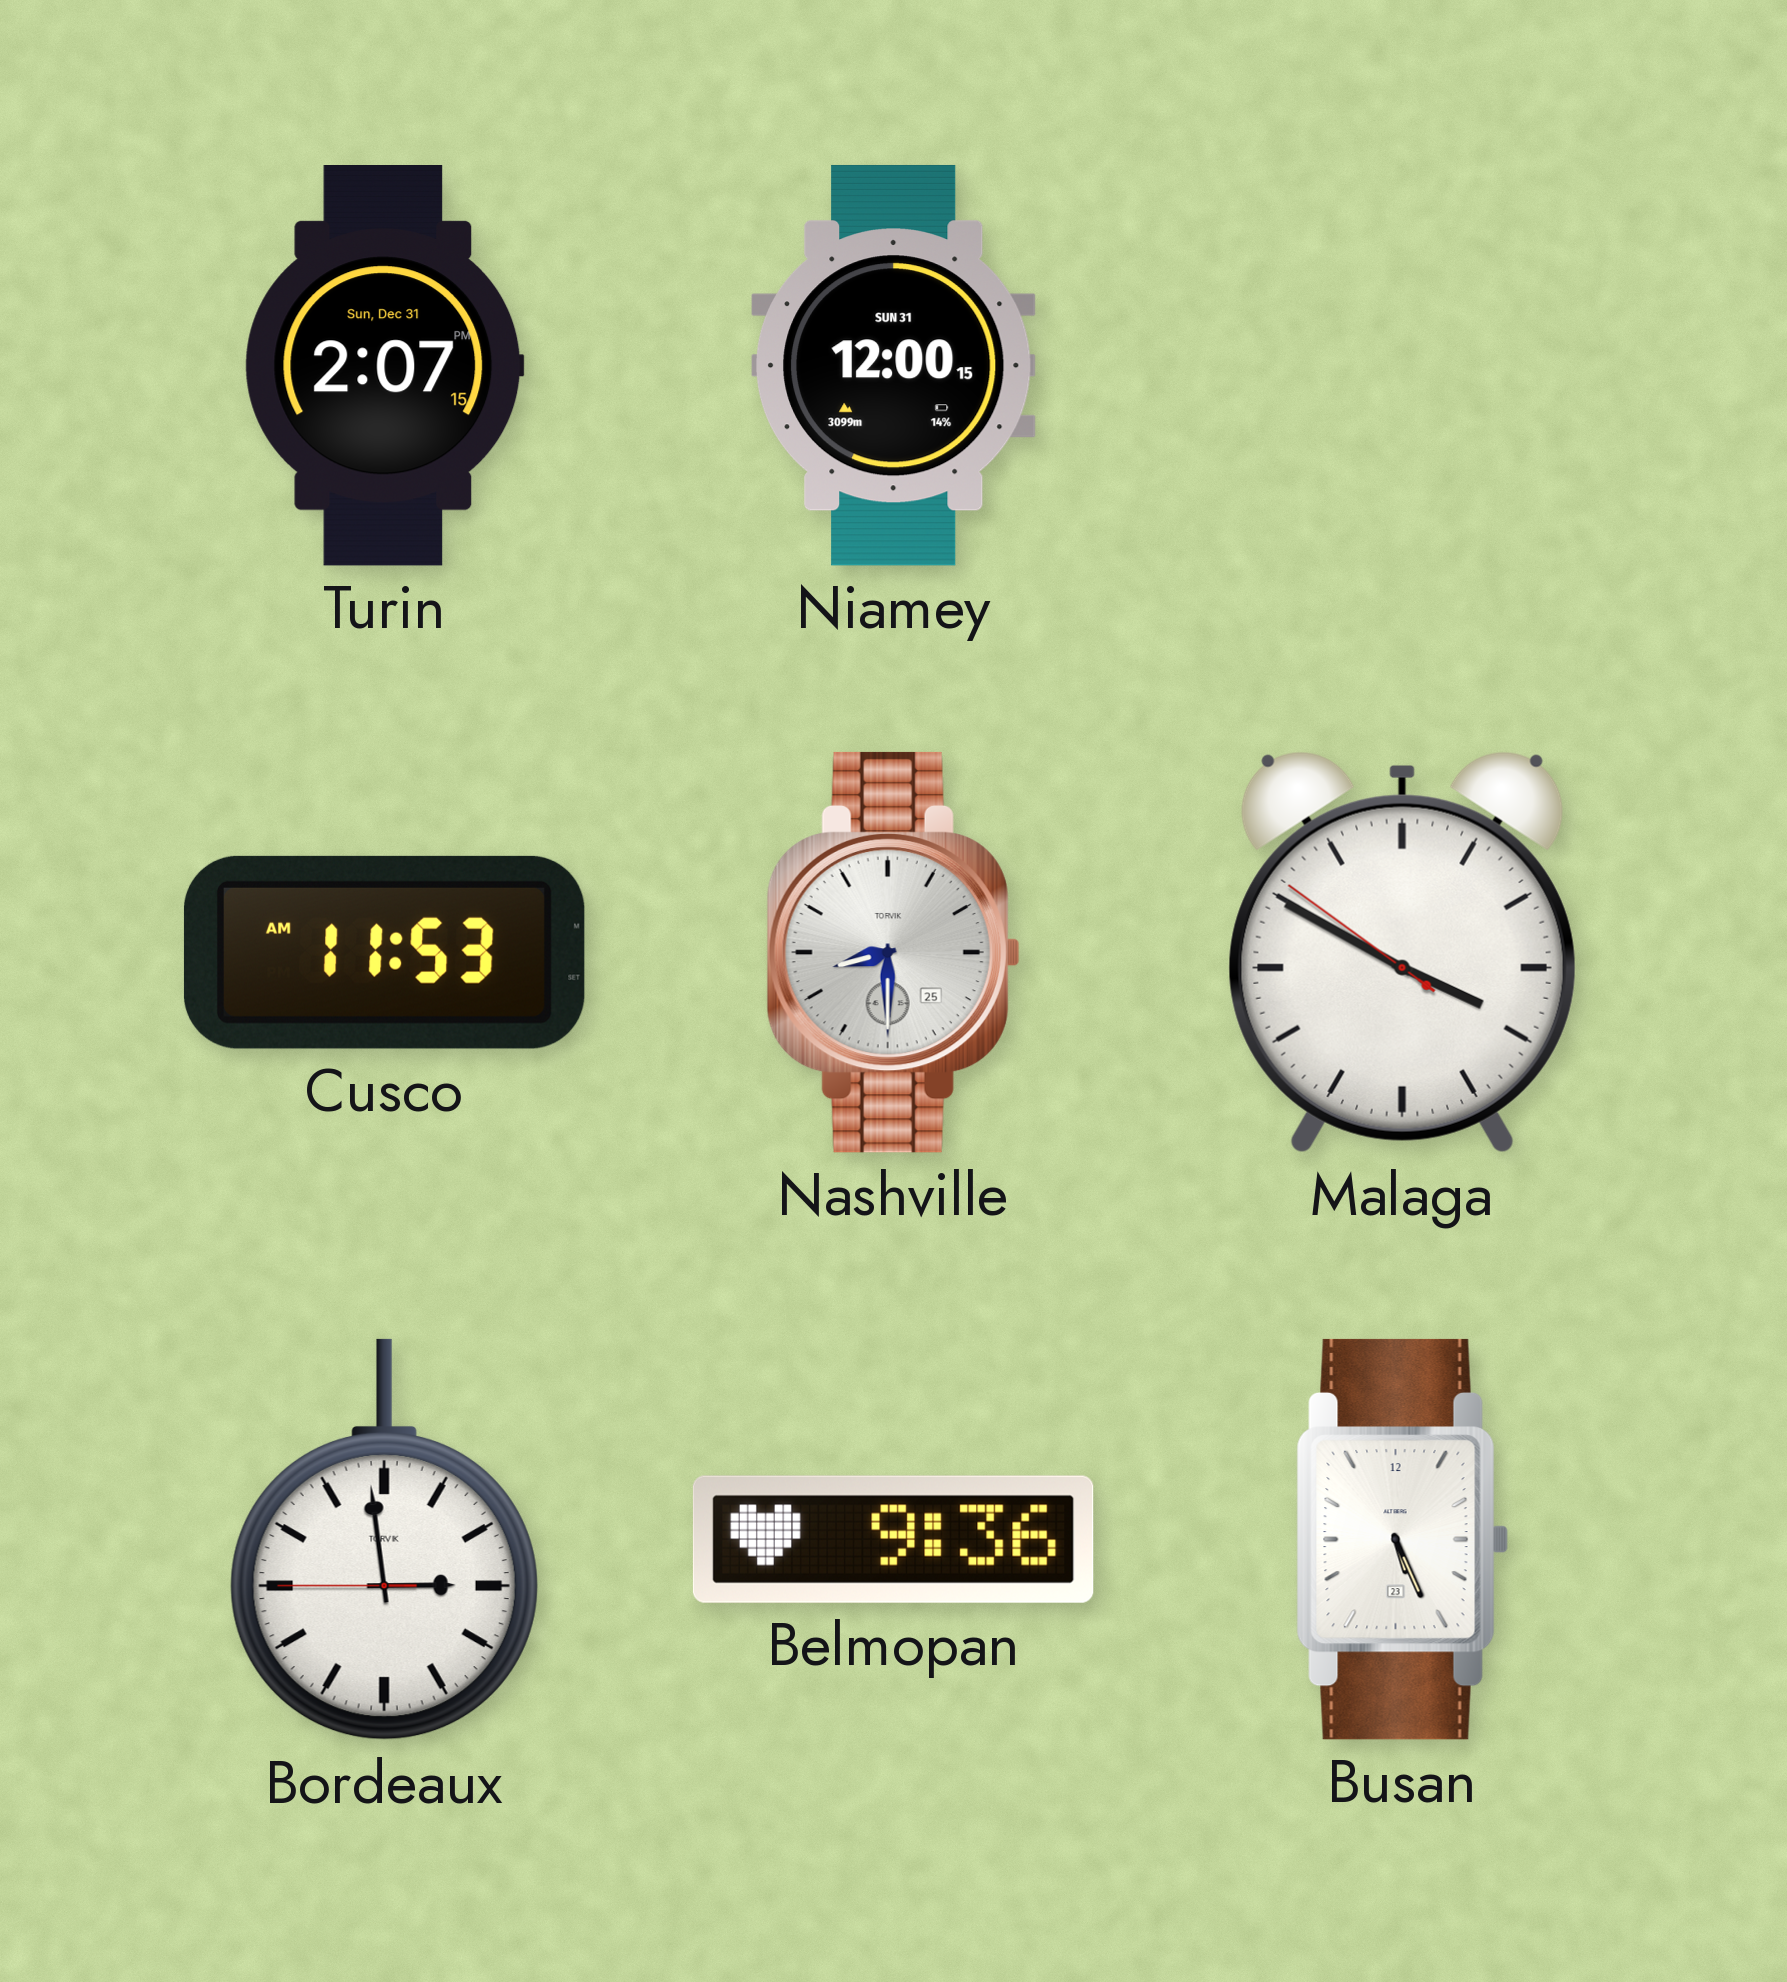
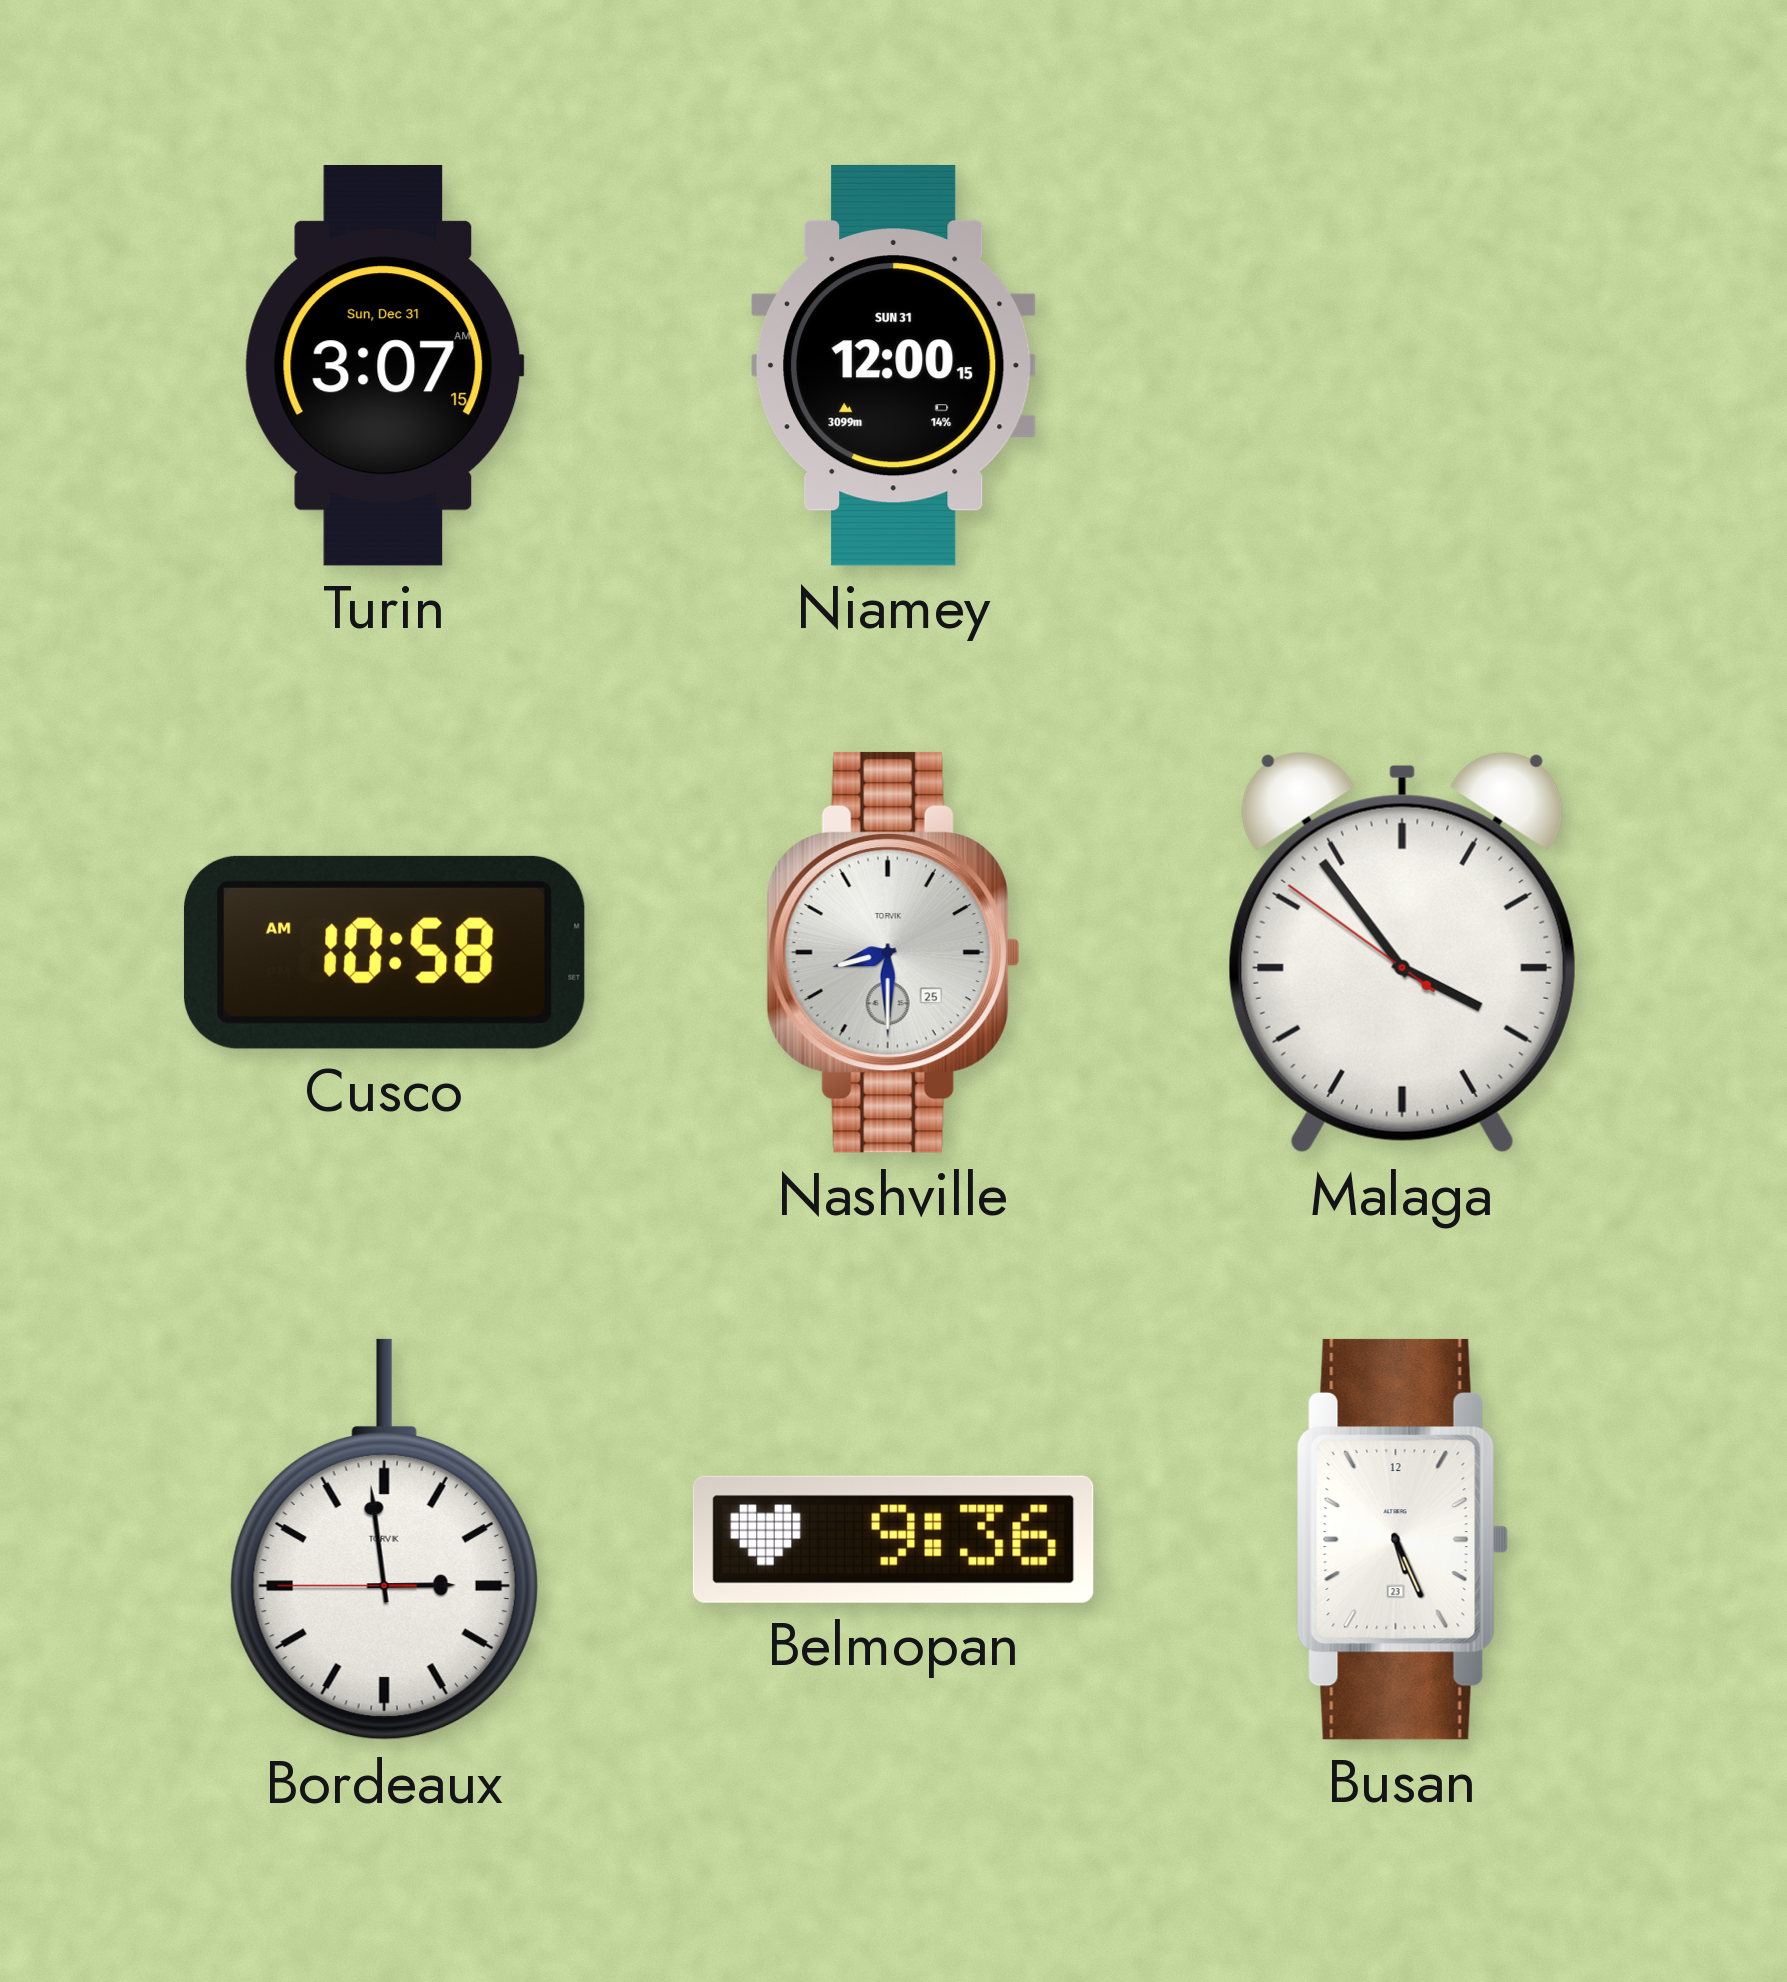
Turin: 2:07 -> 3:07 (384, 366)
Cusco: 11:53 -> 10:58 (384, 952)
Malaga: 3:49 -> 3:53 (1402, 952)
